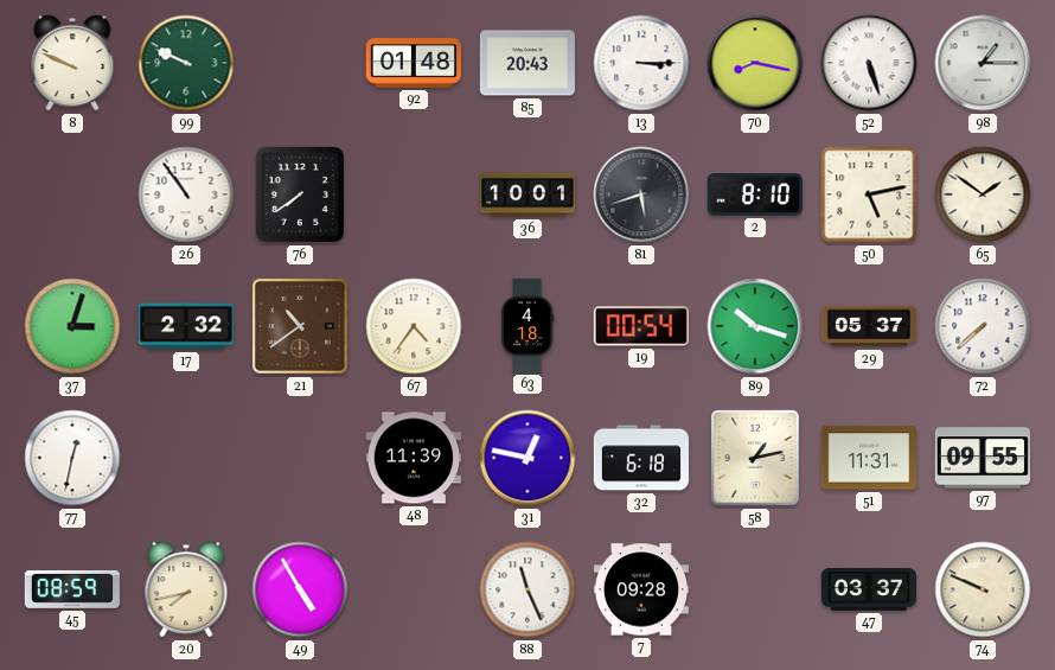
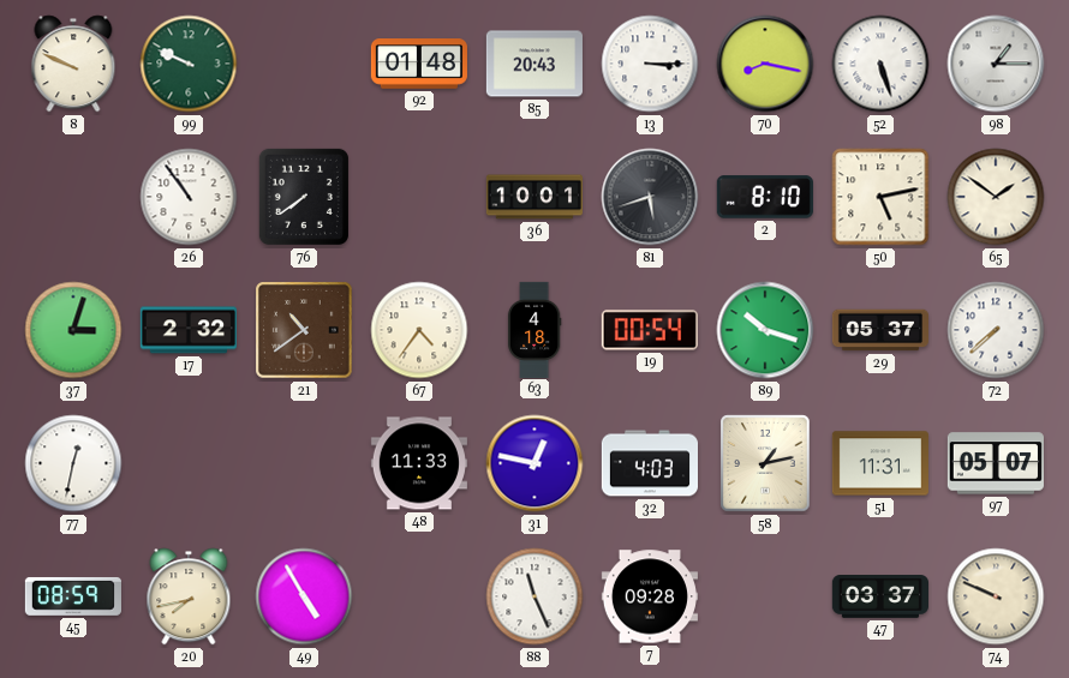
48: 11:39 -> 11:33 (419, 463)
32: 6:18 -> 4:03 (649, 463)
97: 09:55 -> 05:07 (996, 463)
